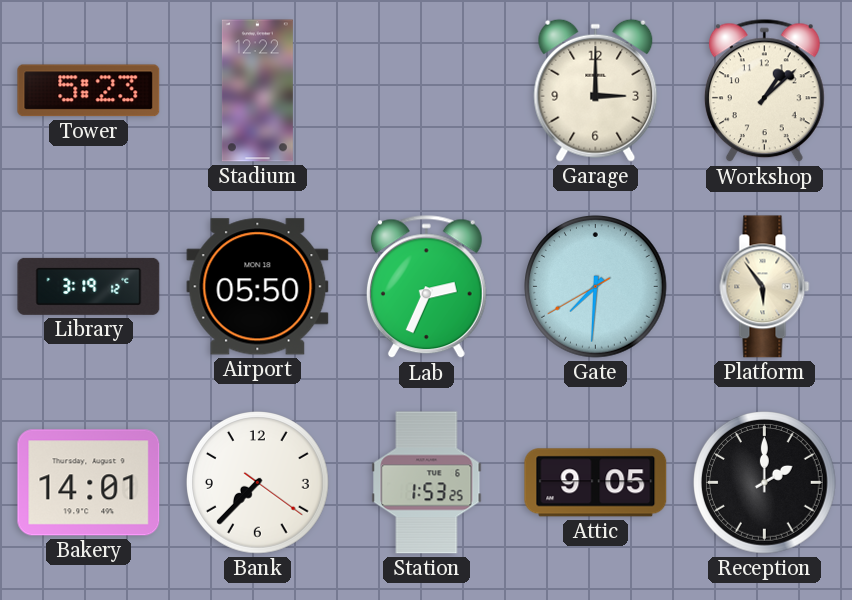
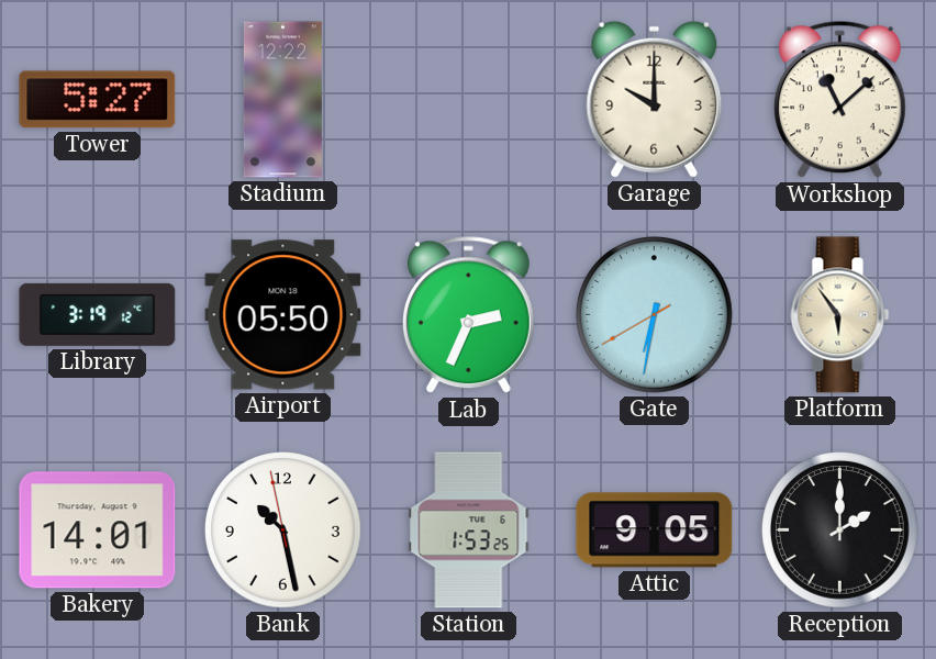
Tower: 5:23 -> 5:27 (98, 100)
Garage: 3:00 -> 10:00 (655, 99)
Workshop: 1:08 -> 11:08 (839, 100)
Gate: 7:30 -> 6:31 (655, 315)
Bank: 7:37 -> 10:27 (283, 530)
